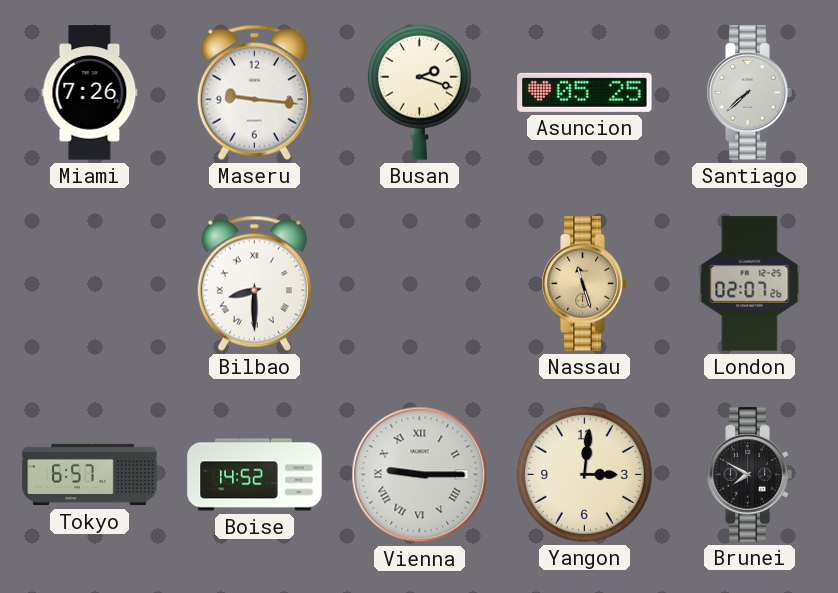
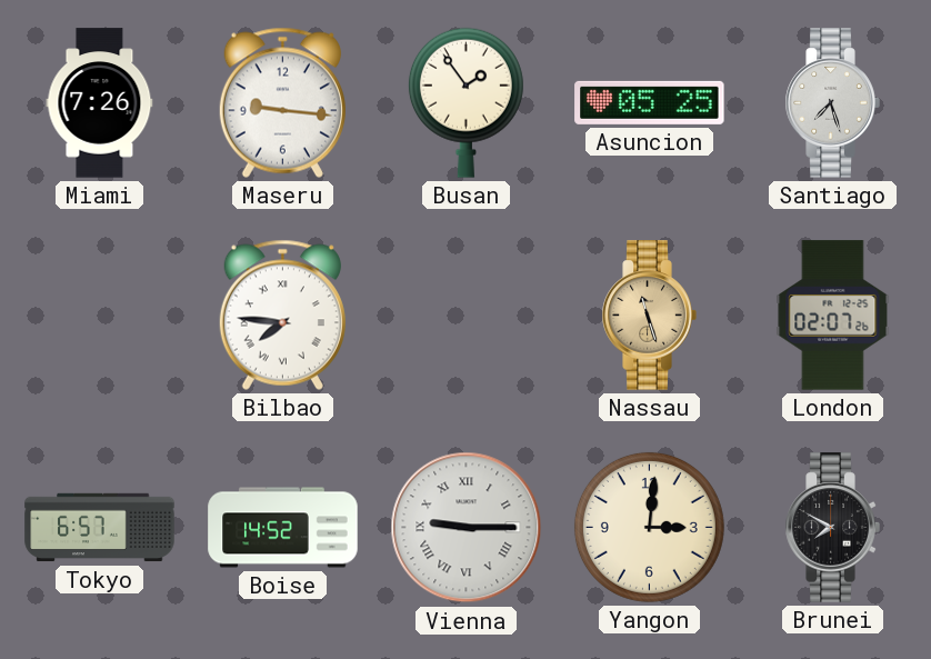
Busan: 2:18 -> 1:54 (465, 102)
Santiago: 7:38 -> 7:27 (832, 103)
Bilbao: 8:30 -> 7:46 (282, 314)
